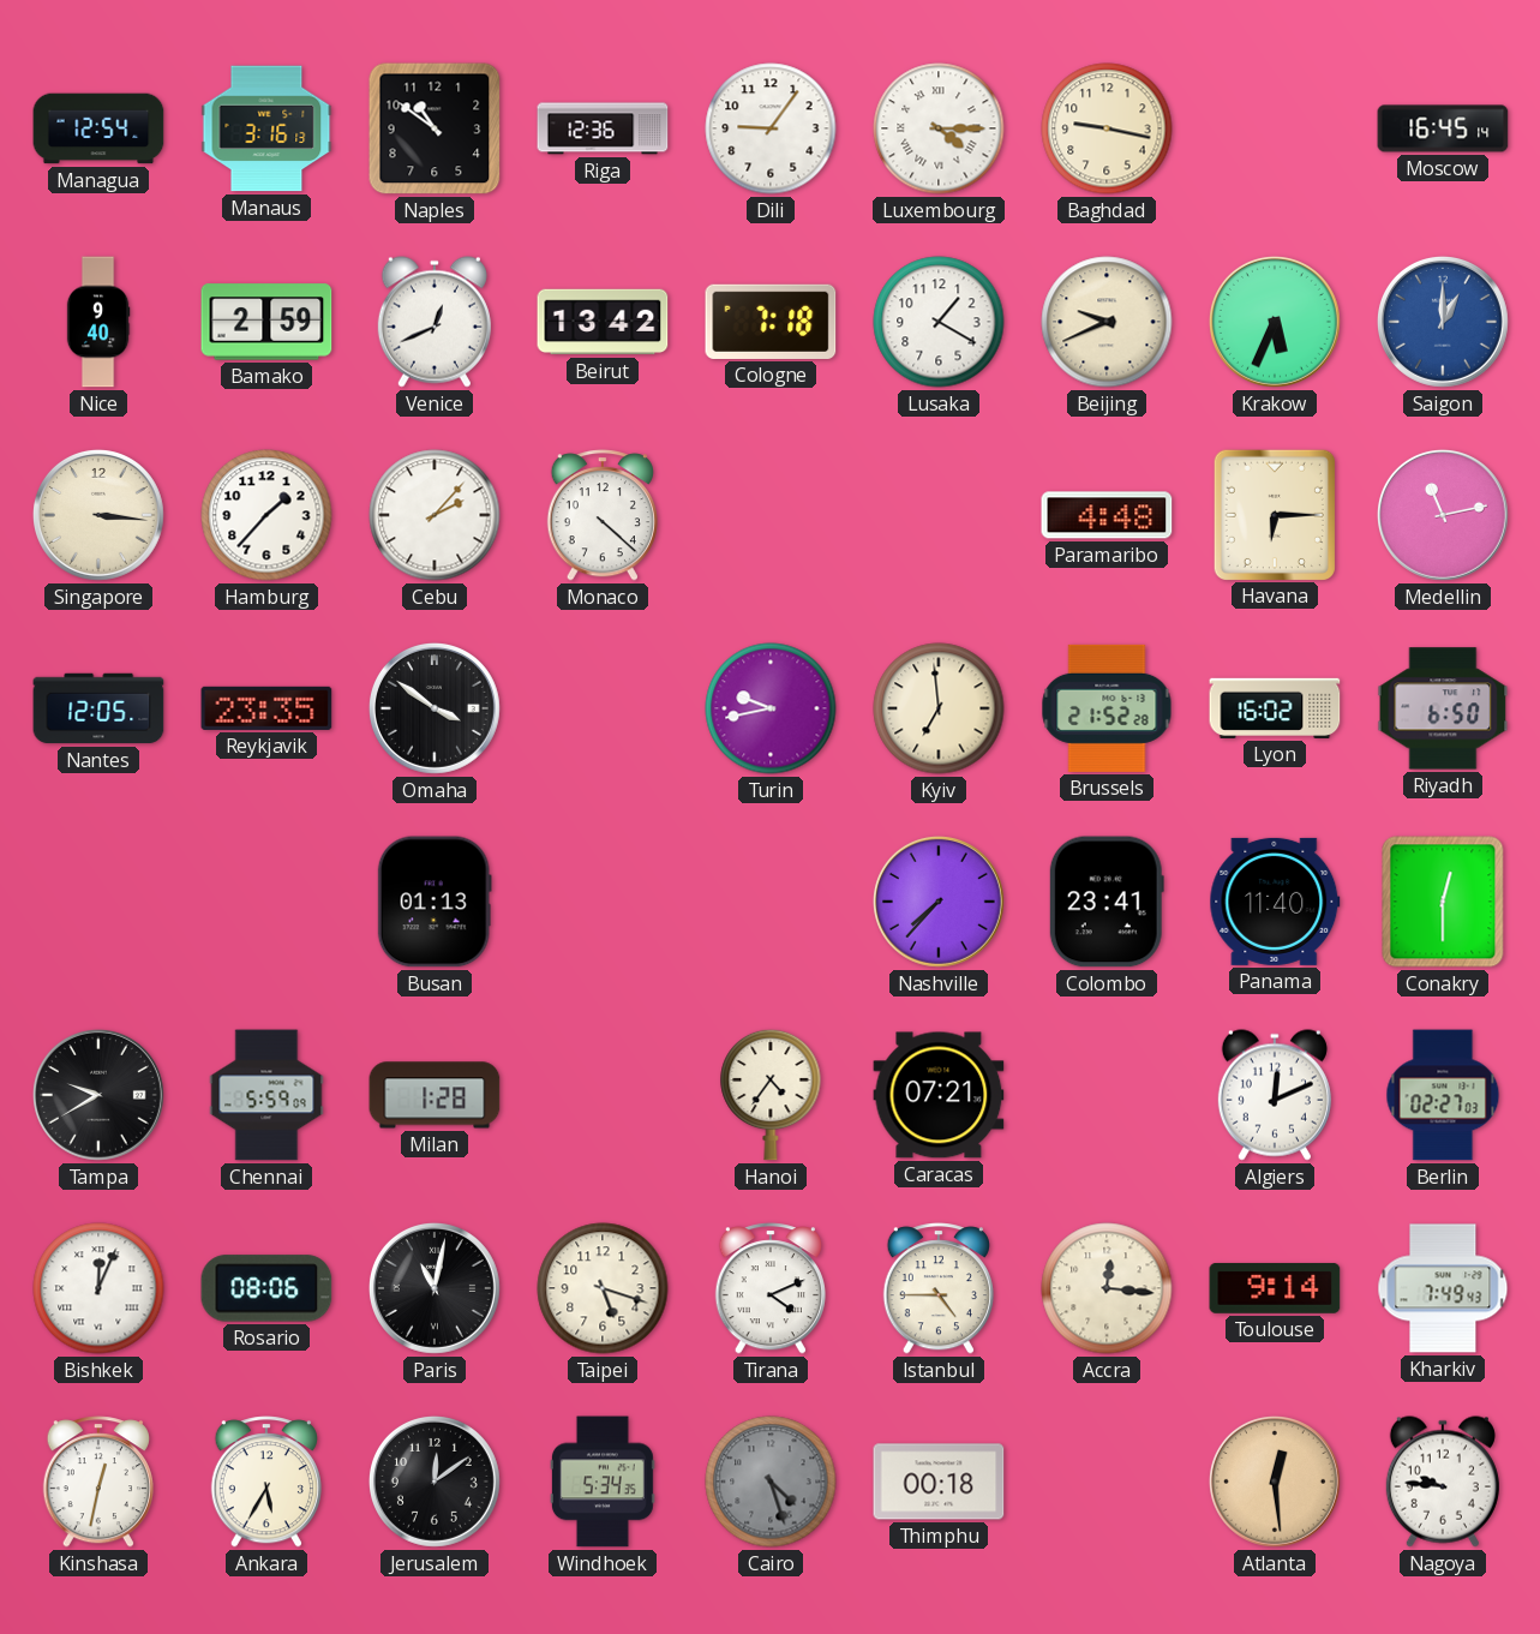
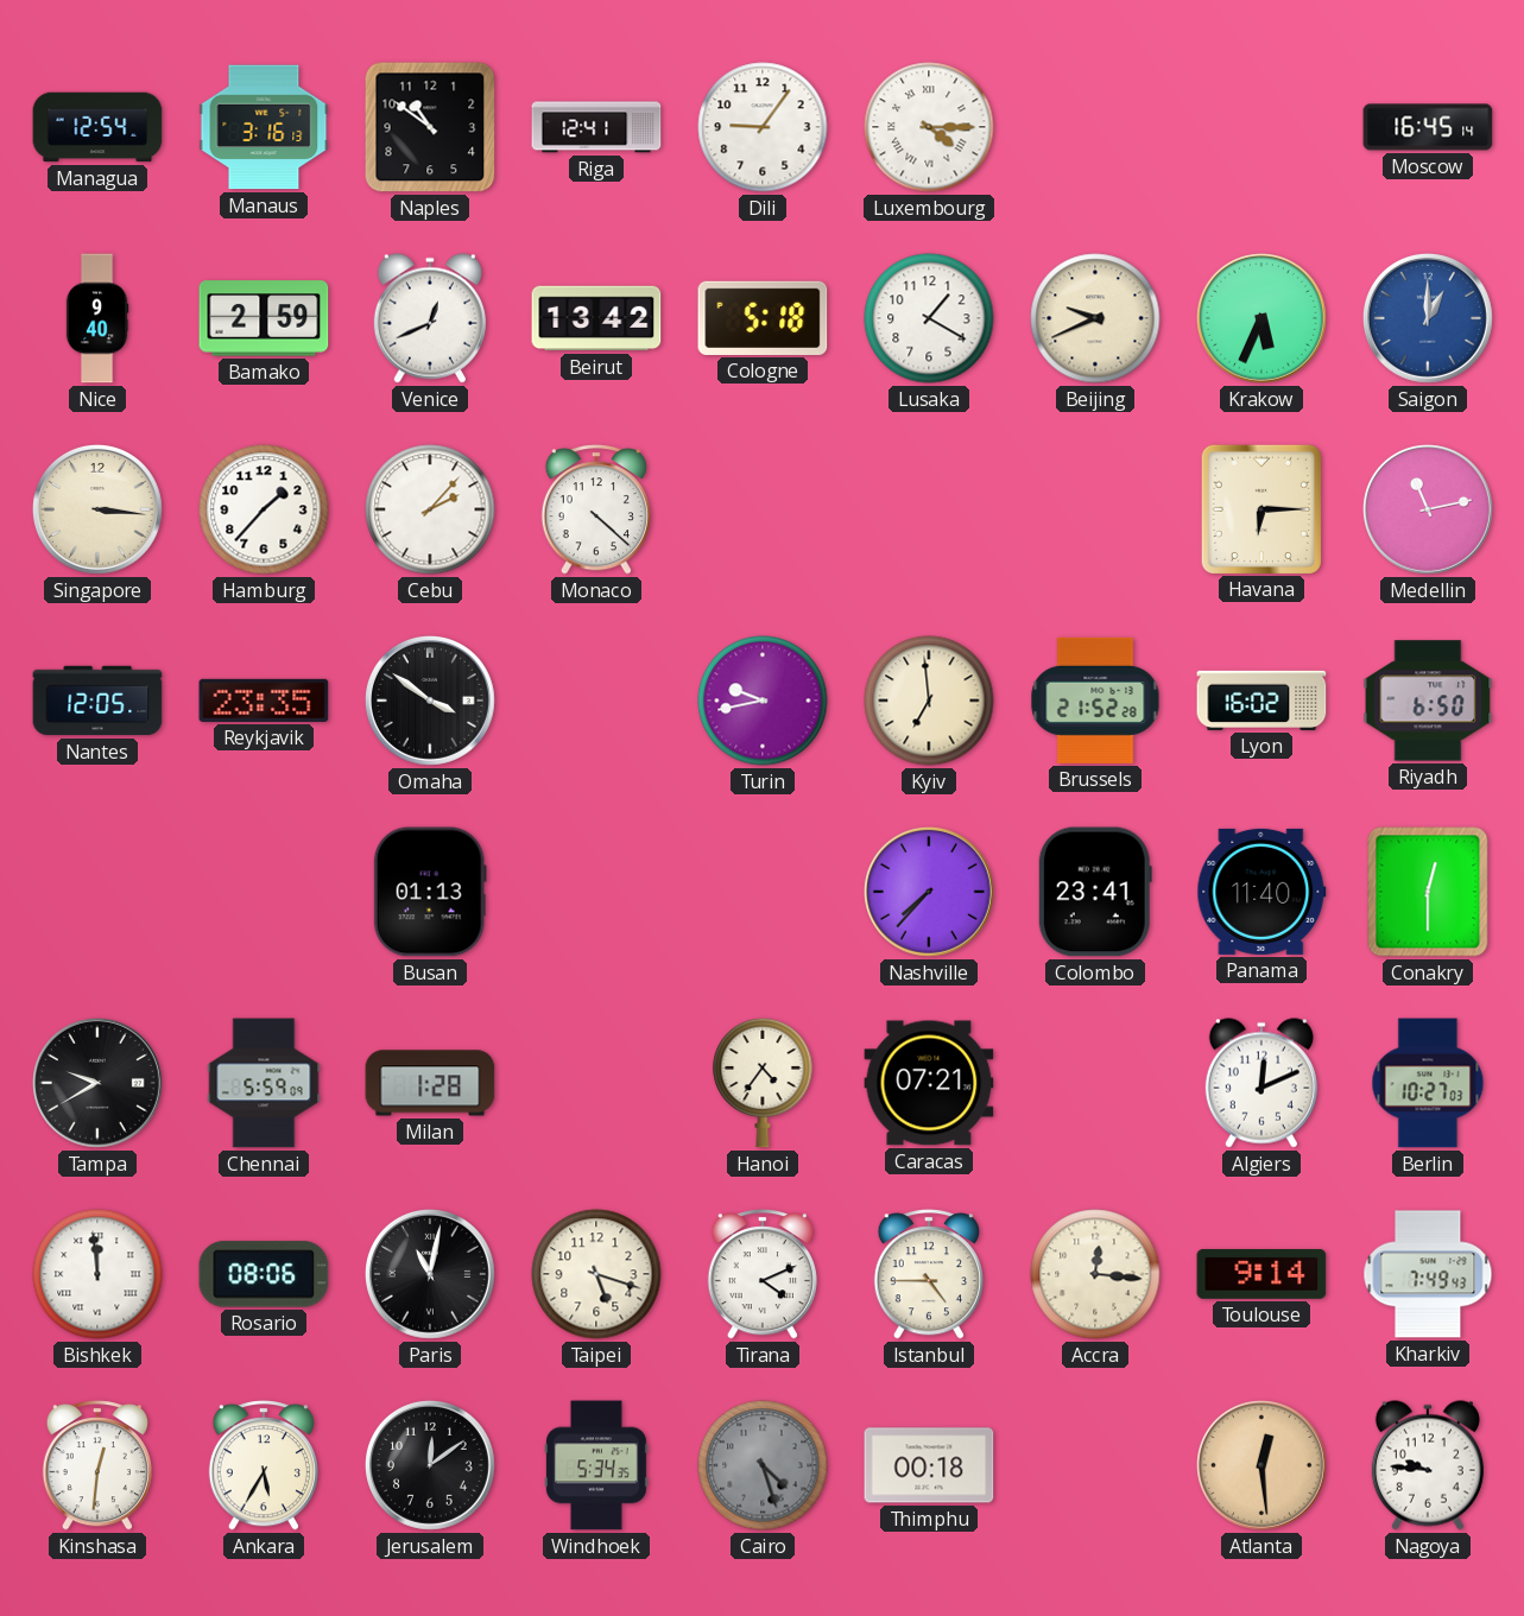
Riga: 12:36 -> 12:41 (596, 127)
Baghdad: 9:17 -> none (1107, 128)
Cologne: 7:18 -> 5:18 (763, 318)
Paramaribo: 4:48 -> none (1107, 515)
Berlin: 02:27 -> 10:27 (1428, 1083)
Bishkek: 12:04 -> 11:59 (97, 1274)
Kinshasa: 12:32 -> 12:31 (97, 1465)
